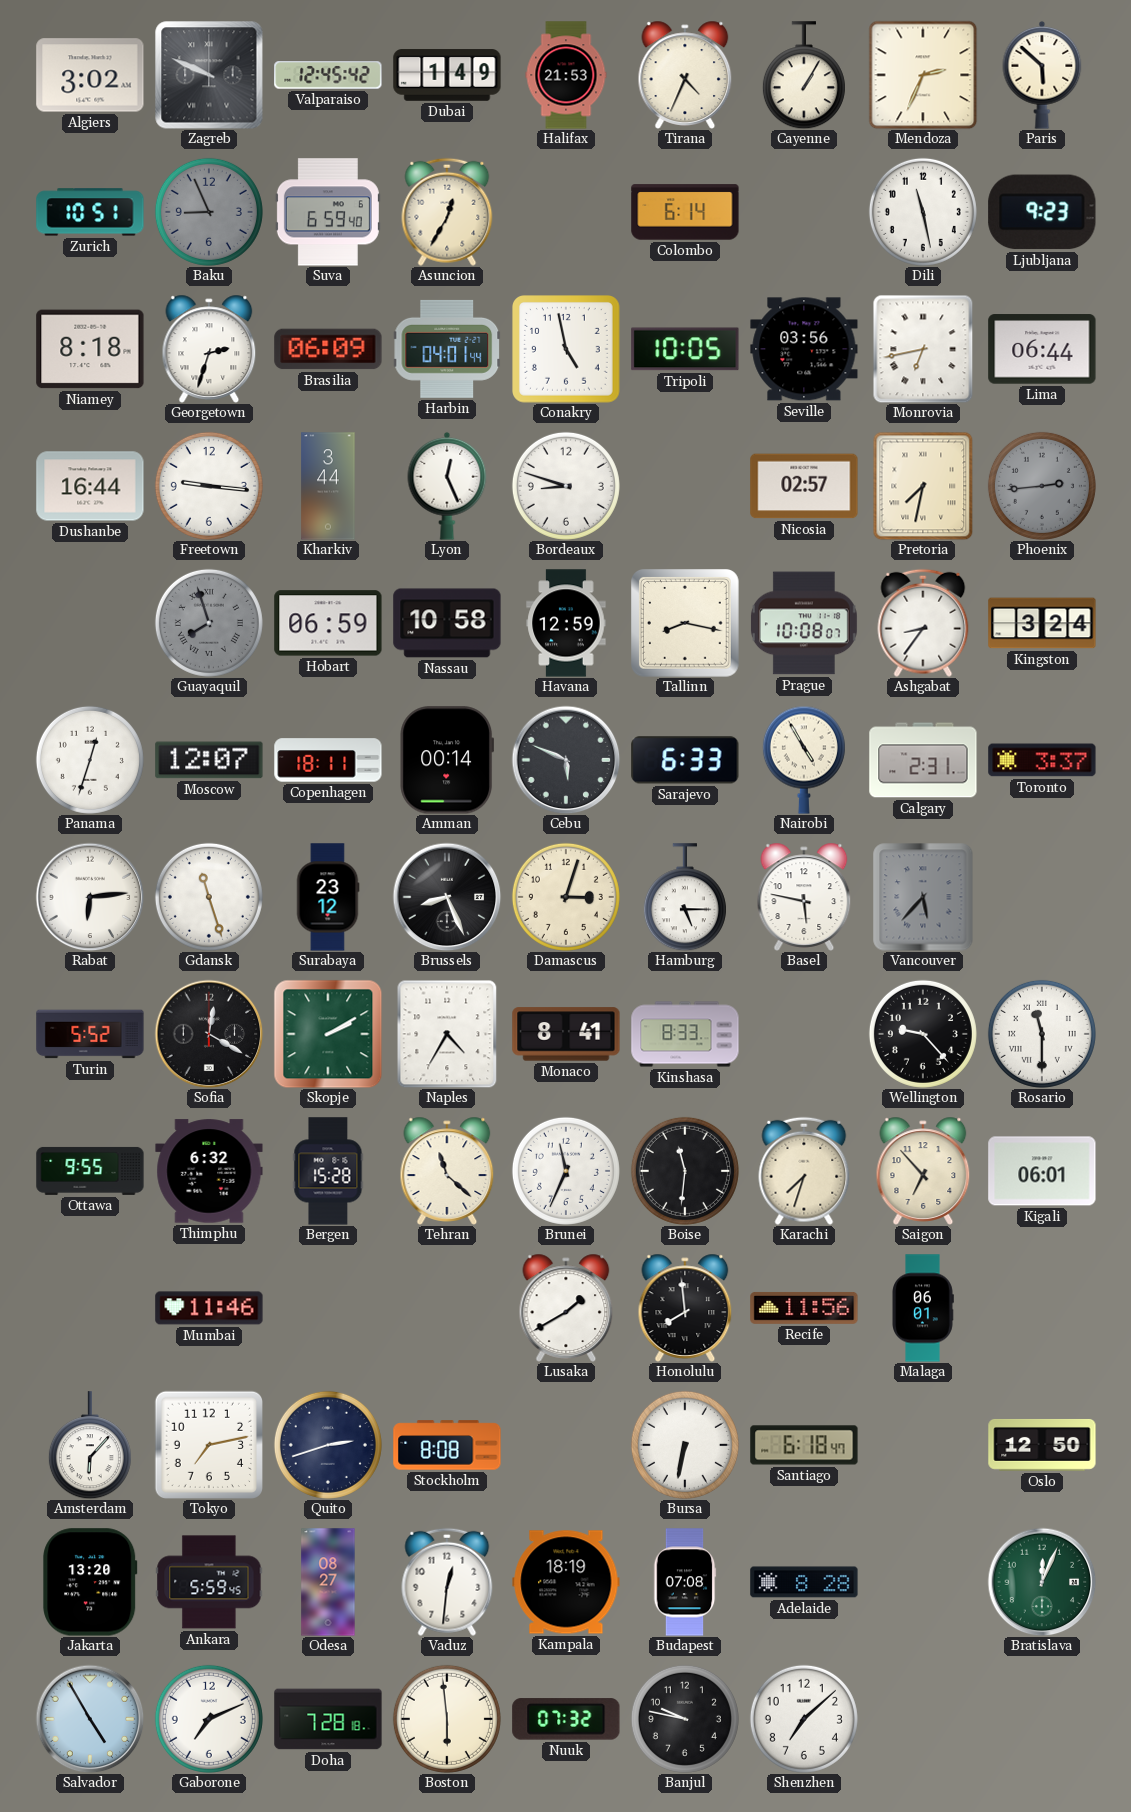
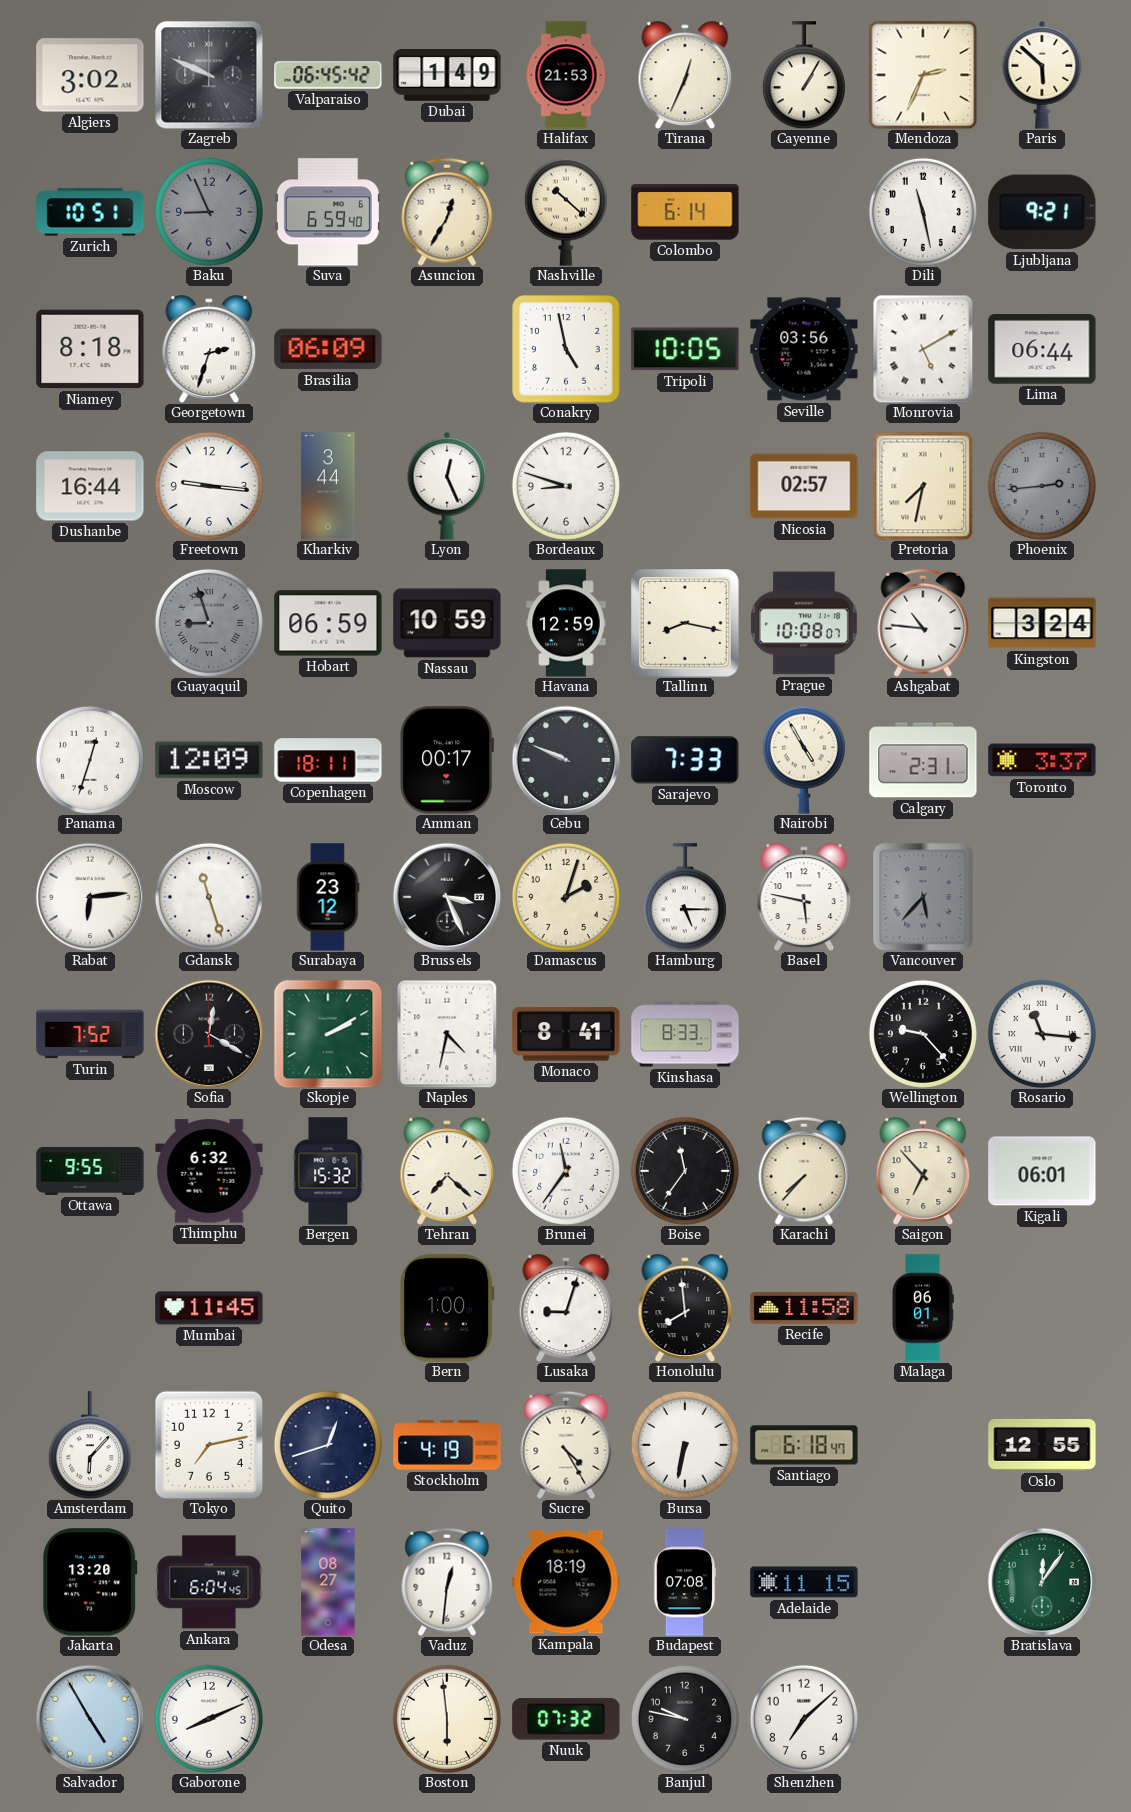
Valparaiso: 12:45 -> 06:45 (328, 75)
Tirana: 4:34 -> 12:34 (685, 75)
Nashville: none -> 10:22 (566, 212)
Ljubljana: 9:23 -> 9:21 (1042, 212)
Harbin: 04:01 -> none (447, 349)
Monrovia: 6:43 -> 5:10 (923, 349)
Guayaquil: 7:57 -> 8:57 (209, 623)
Nassau: 10:58 -> 10:59 (447, 623)
Ashgabat: 8:36 -> 10:46 (923, 623)
Moscow: 12:07 -> 12:09 (209, 760)
Amman: 00:14 -> 00:17 (446, 760)
Cebu: 5:49 -> 9:49 (566, 760)
Sarajevo: 6:33 -> 7:33 (685, 760)
Brussels: 8:26 -> 3:26 (447, 897)
Damascus: 3:03 -> 2:03 (566, 897)
Turin: 5:52 -> 7:52 (90, 1034)
Naples: 4:35 -> 4:32 (447, 1034)
Rosario: 11:30 -> 11:16 (1042, 1034)
Bergen: 15:28 -> 15:32 (328, 1171)
Tehran: 11:22 -> 7:22 (447, 1171)
Brunei: 11:34 -> 11:36 (566, 1171)
Boise: 11:31 -> 11:36 (685, 1171)
Karachi: 7:33 -> 7:37 (804, 1171)
Mumbai: 11:46 -> 11:45 (209, 1308)
Bern: none -> 1:00 (447, 1308)
Lusaka: 1:40 -> 9:03 (566, 1308)
Recife: 11:56 -> 11:58 (804, 1308)
Quito: 2:42 -> 12:42 (328, 1445)
Stockholm: 8:08 -> 4:19 (447, 1445)
Sucre: none -> 4:25 (566, 1445)
Oslo: 12:50 -> 12:55 (1042, 1445)
Ankara: 5:59 -> 6:04 (209, 1582)
Adelaide: 8:28 -> 11:15 (804, 1582)
Bratislava: 12:04 -> 12:06 (1042, 1582)
Gaborone: 7:11 -> 8:11 (209, 1719)
Doha: 7:28 -> none (328, 1719)
